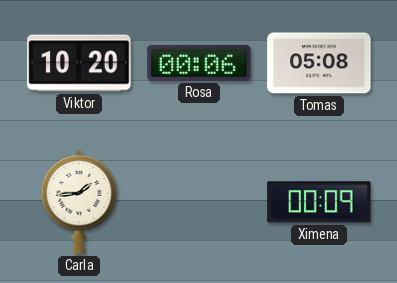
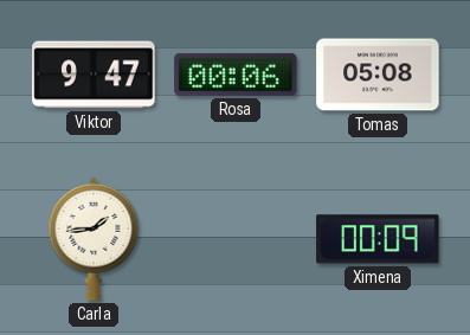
Viktor: 10:20 -> 9:47 (94, 75)
